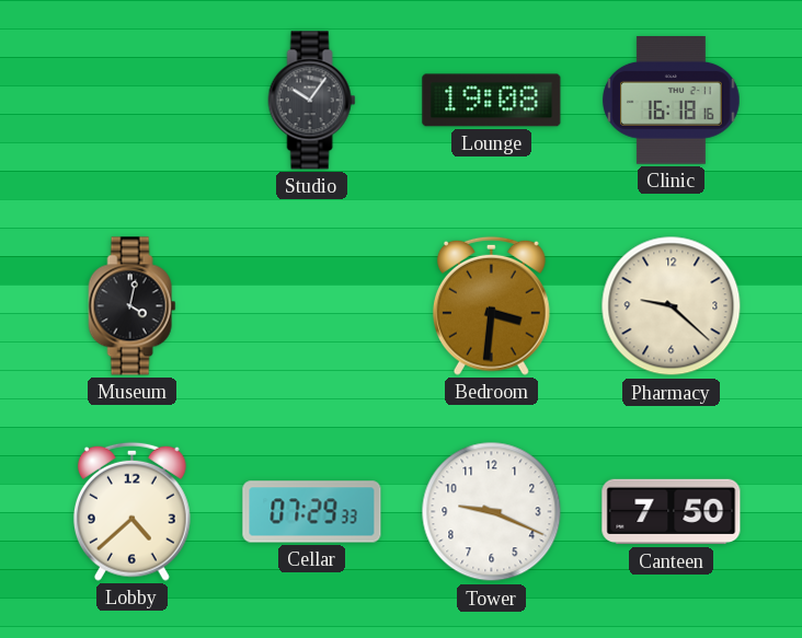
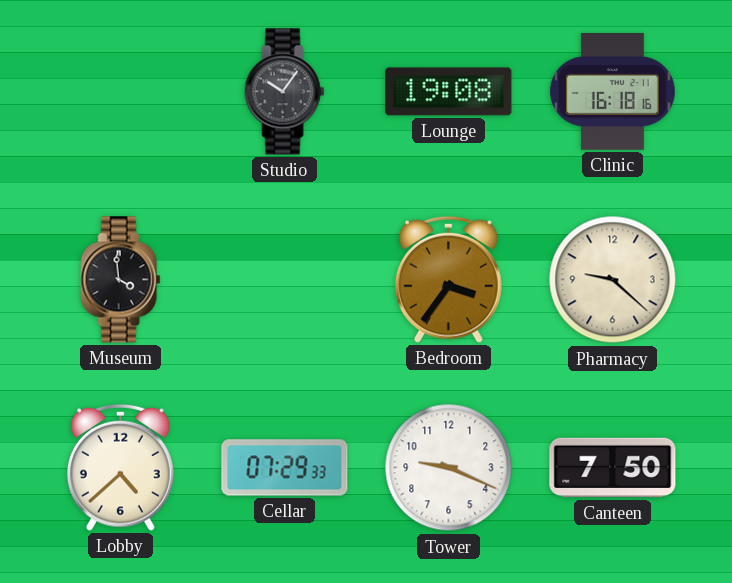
Museum: 4:02 -> 3:59 (121, 280)
Bedroom: 3:31 -> 3:36 (448, 279)
